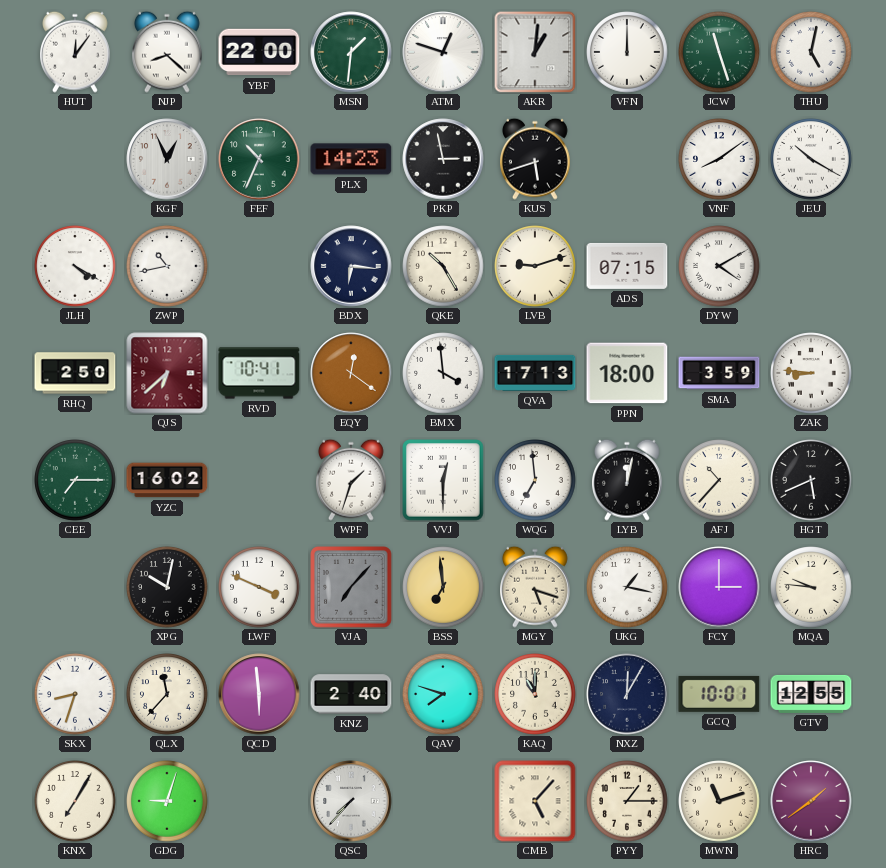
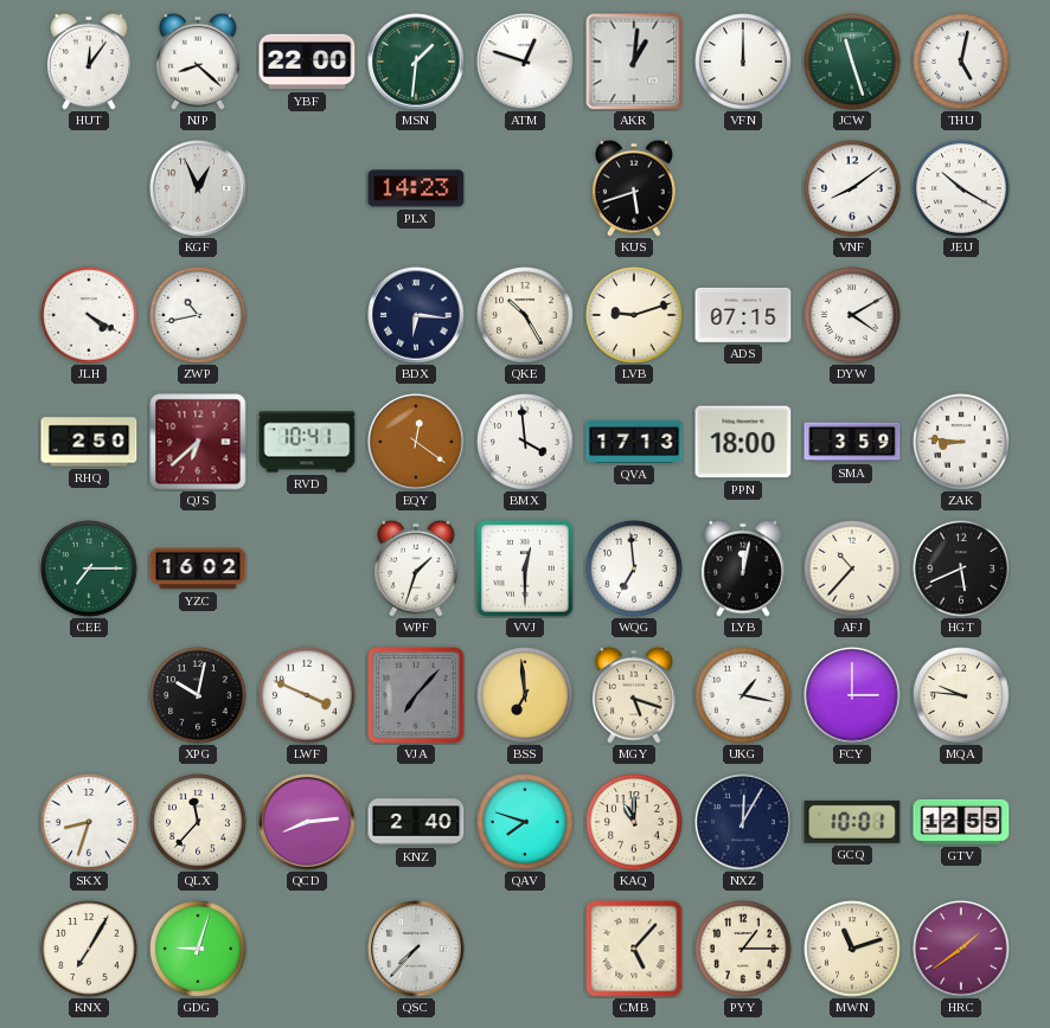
FEF: 10:34 -> none (259, 159)
PKP: 2:58 -> none (443, 159)
QCD: 5:59 -> 8:14 (307, 822)
